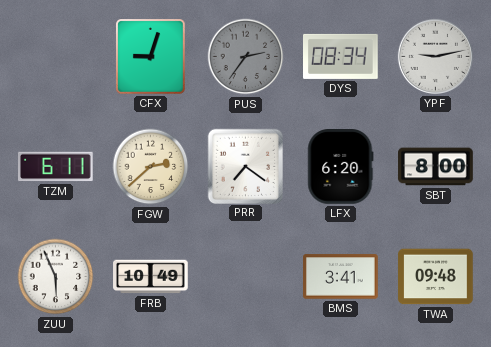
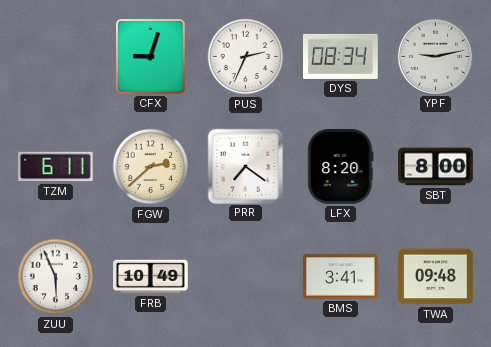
PUS: 2:36 -> 2:34 (246, 57)
PUS dial: grey -> white (246, 57)
LFX: 6:20 -> 8:20 (341, 167)
